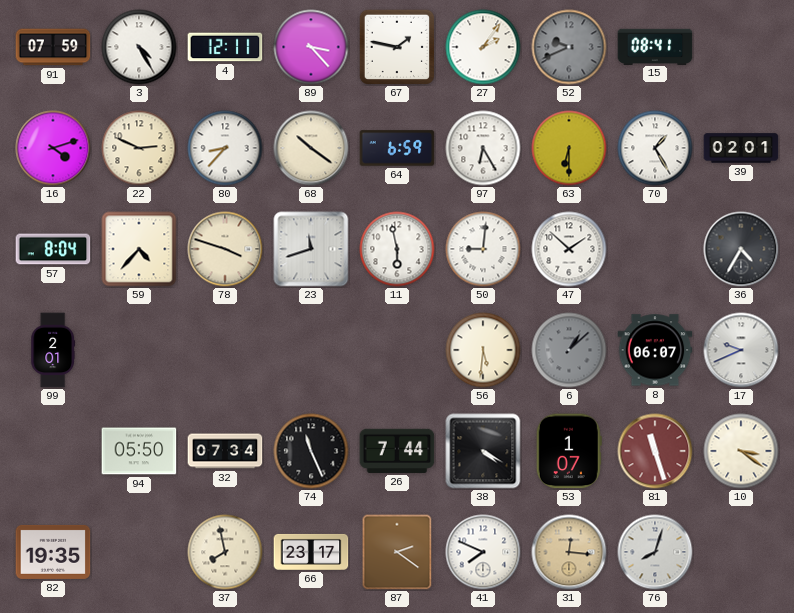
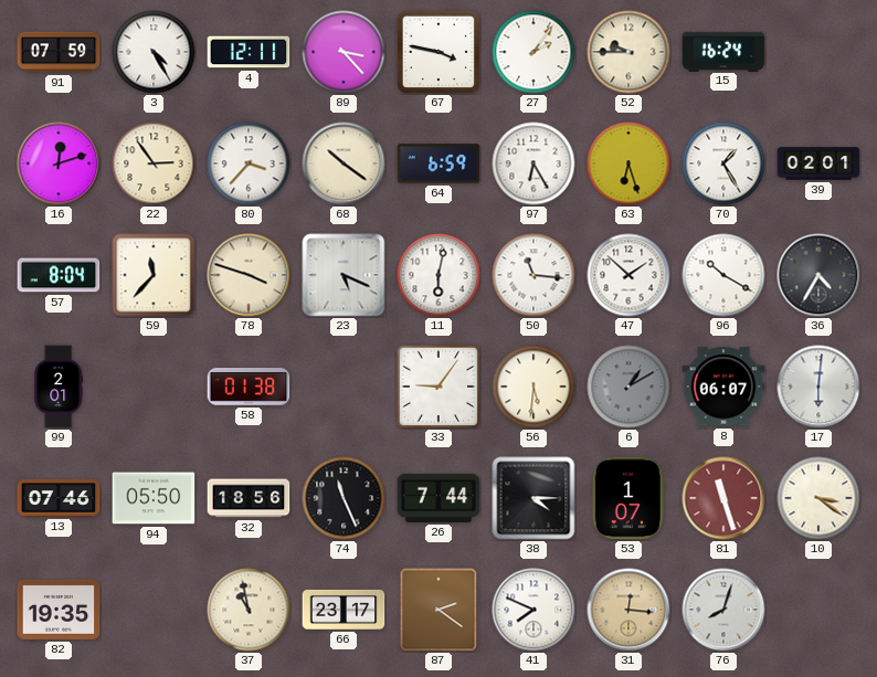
67: 1:47 -> 3:47 (437, 51)
52: 9:41 -> 9:45 (628, 52)
52 dial: grey -> cream (628, 52)
15: 08:41 -> 16:24 (723, 51)
16: 4:12 -> 12:12 (59, 163)
22: 2:49 -> 2:54 (154, 163)
80: 8:37 -> 3:37 (249, 163)
63: 6:30 -> 6:27 (628, 163)
59: 4:37 -> 11:37 (154, 275)
23: 11:42 -> 5:19 (344, 275)
11: 5:58 -> 6:02 (438, 275)
50: 9:01 -> 11:16 (533, 275)
96: none -> 10:20 (723, 275)
58: none -> 01:38 (249, 387)
33: none -> 9:06 (438, 387)
6: 1:08 -> 1:10 (628, 387)
17: 9:41 -> 6:01 (818, 387)
13: none -> 07:46 (59, 498)
32: 07:34 -> 18:56 (249, 498)
38: 4:20 -> 4:15 (533, 498)
37: 7:58 -> 10:58 (249, 610)
